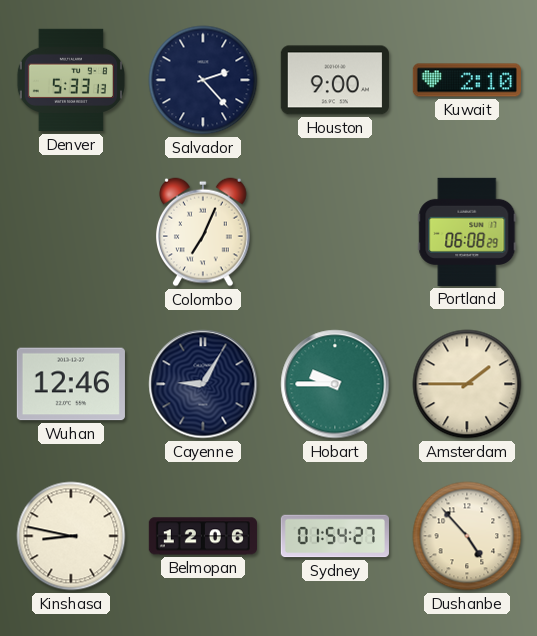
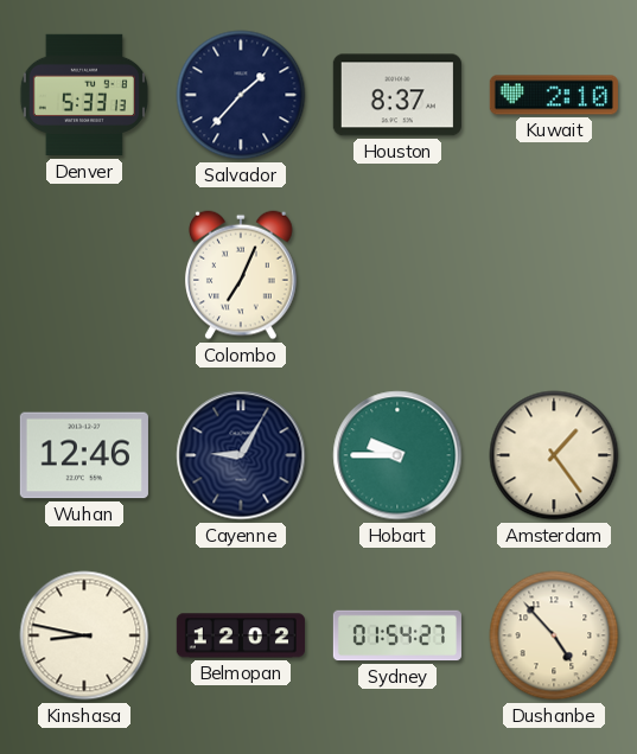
Salvador: 2:23 -> 1:37 (241, 95)
Houston: 9:00 -> 8:37 (397, 95)
Portland: 06:08 -> none (467, 232)
Amsterdam: 1:45 -> 1:24 (554, 455)
Belmopan: 12:06 -> 12:02 (241, 635)
